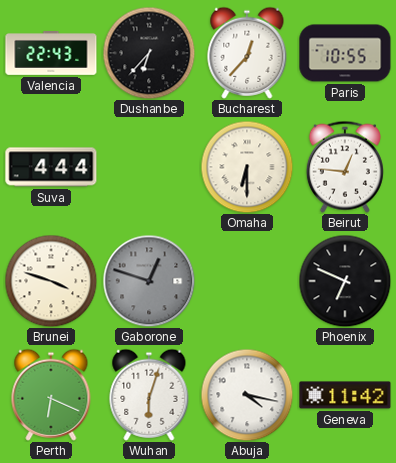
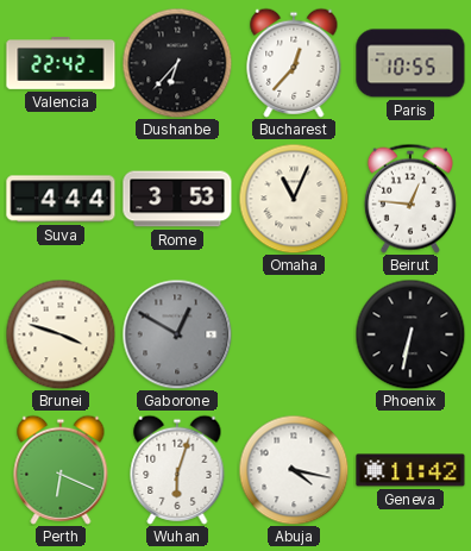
Valencia: 22:43 -> 22:42 (61, 64)
Rome: none -> 3:53 (177, 199)
Omaha: 6:30 -> 11:04 (294, 199)
Gaborone: 12:48 -> 12:50 (177, 334)
Phoenix: 6:49 -> 6:32 (410, 334)
